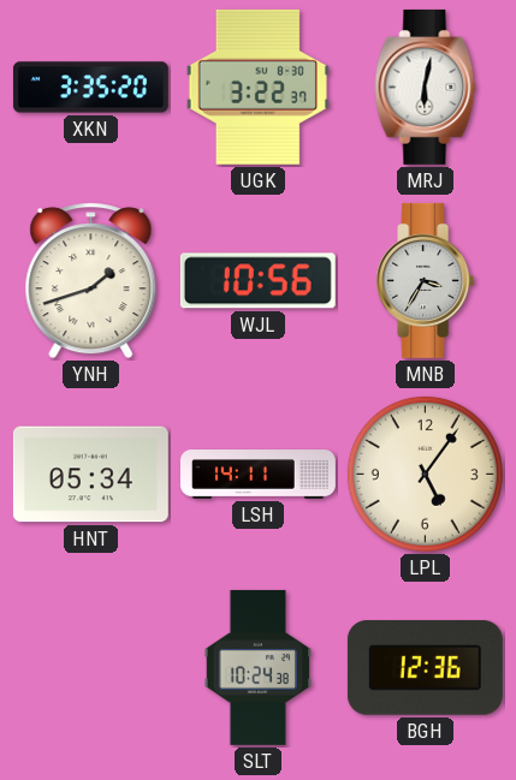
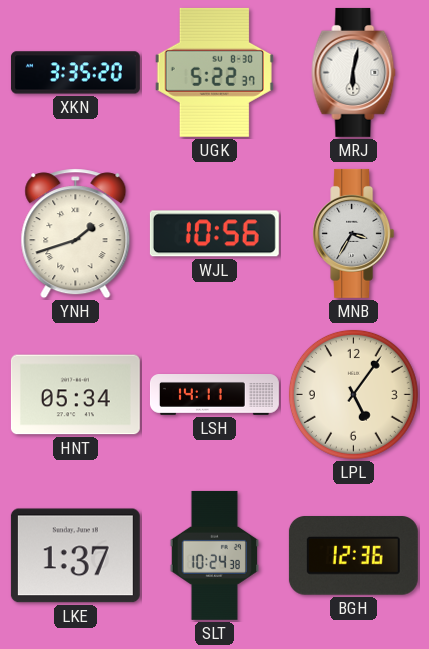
UGK: 3:22 -> 5:22 (214, 72)
LKE: none -> 1:37 (75, 556)
